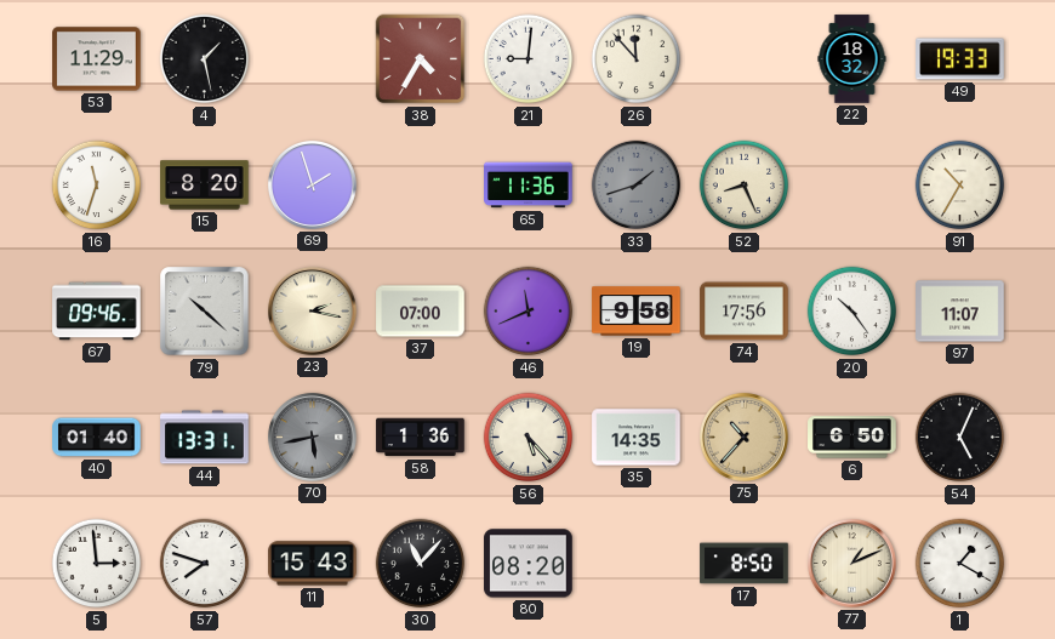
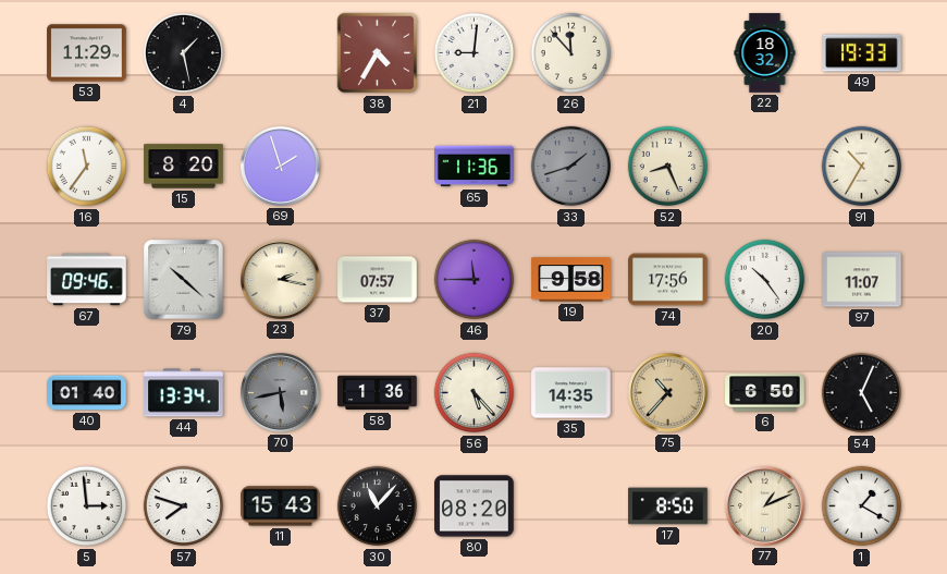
16: 11:33 -> 11:36 (87, 167)
37: 07:00 -> 07:57 (378, 280)
46: 11:41 -> 11:45 (475, 280)
44: 13:31 -> 13:34 (184, 393)
